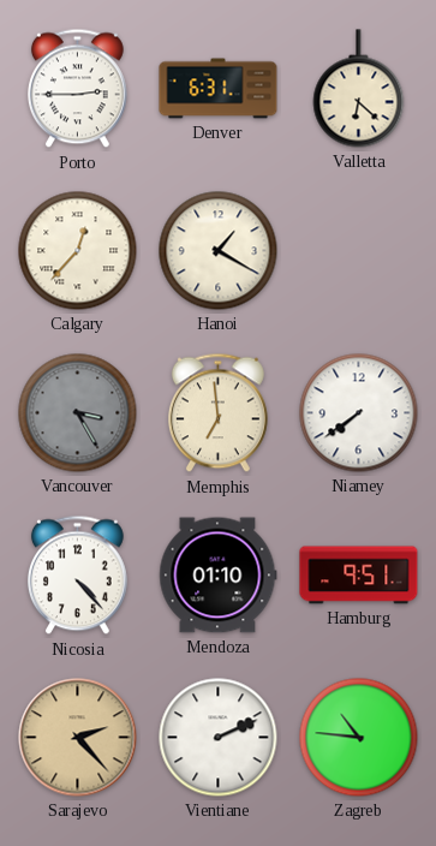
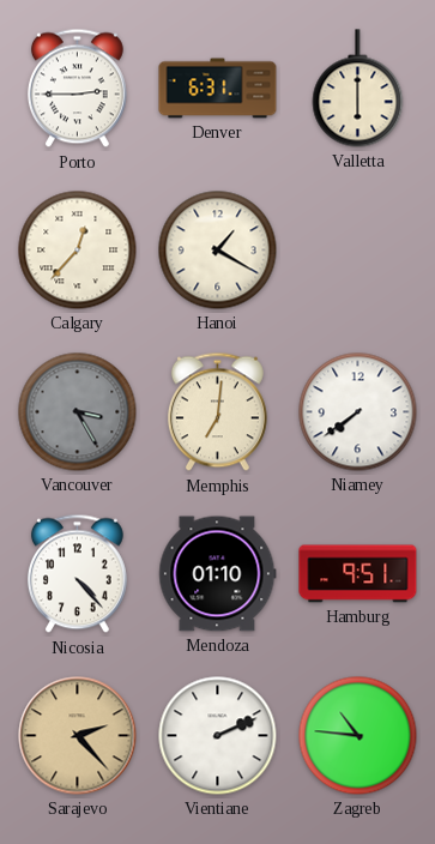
Valletta: 6:22 -> 6:00 (358, 89)
Memphis: 6:59 -> 7:01 (217, 412)
